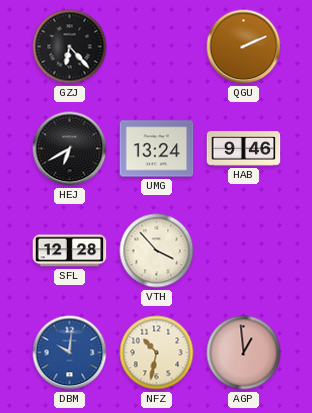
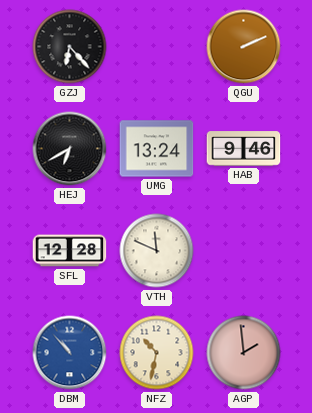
VTH: 3:53 -> 11:49 (157, 251)
DBM: 10:01 -> 10:53 (70, 353)
AGP: 12:59 -> 1:59 (244, 353)
